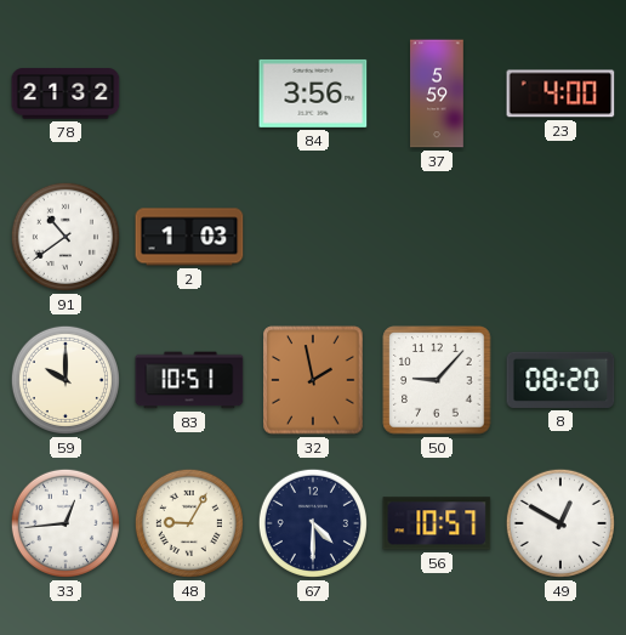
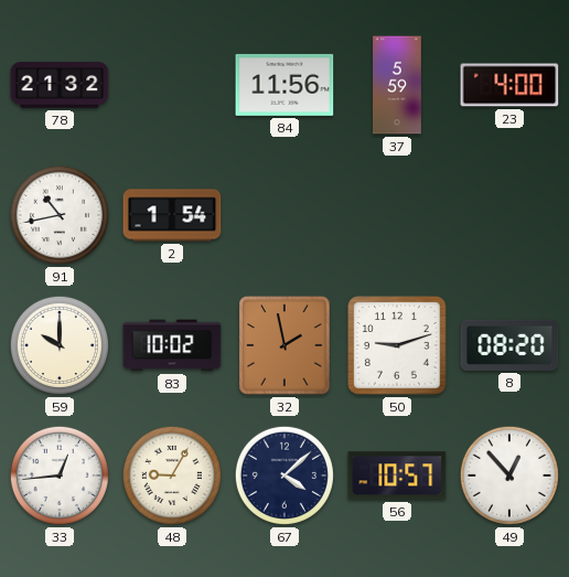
84: 3:56 -> 11:56 (284, 85)
91: 10:39 -> 10:43 (60, 215)
2: 1:03 -> 1:54 (172, 215)
83: 10:51 -> 10:02 (172, 345)
50: 9:07 -> 9:12 (397, 345)
67: 4:30 -> 4:08 (284, 476)
49: 12:50 -> 12:53 (509, 476)
